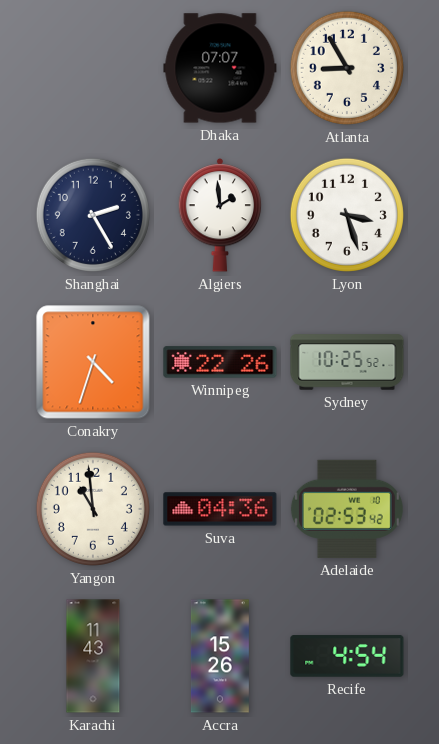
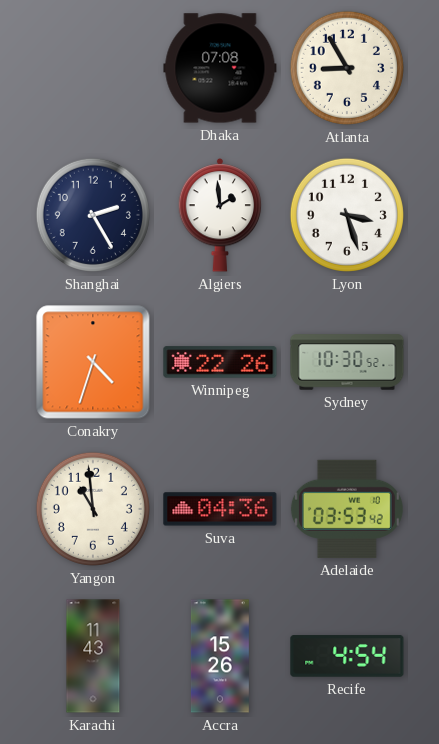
Dhaka: 07:07 -> 07:08 (220, 68)
Sydney: 10:25 -> 10:30 (347, 362)
Adelaide: 02:53 -> 03:53 (347, 509)
